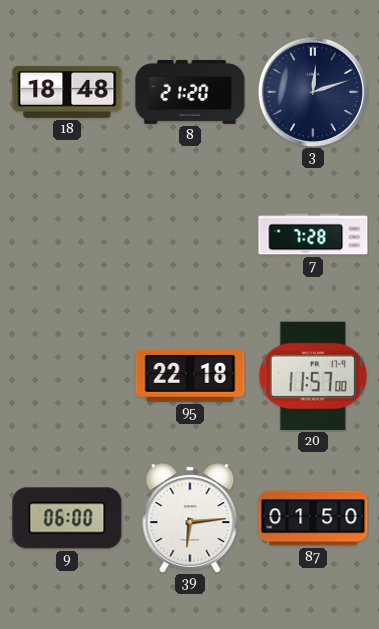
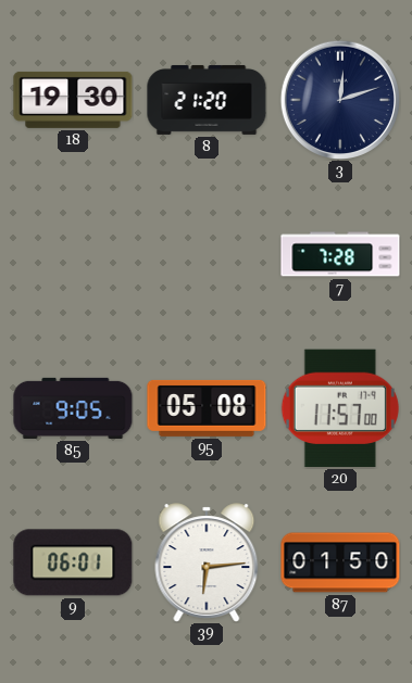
18: 18:48 -> 19:30 (73, 100)
85: none -> 9:05 (73, 408)
95: 22:18 -> 05:08 (207, 408)
9: 06:00 -> 06:01 (73, 562)
